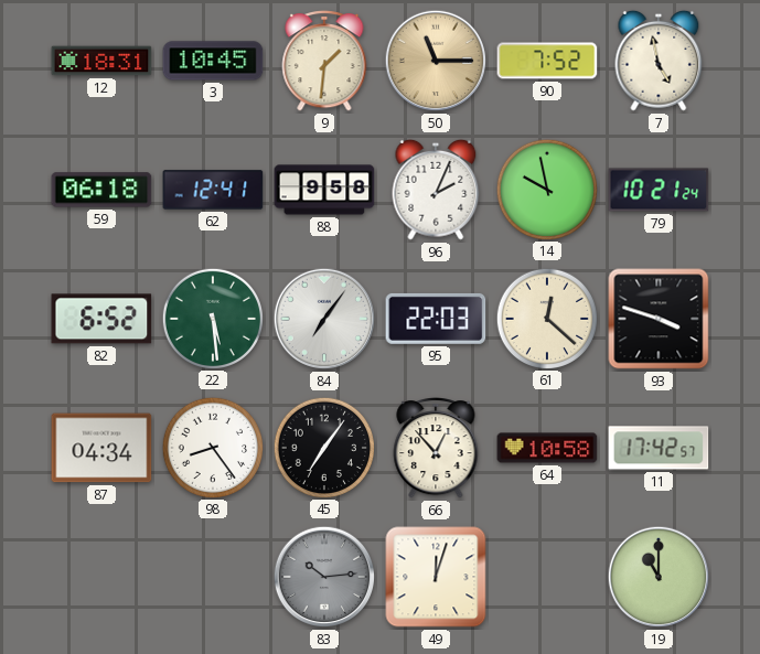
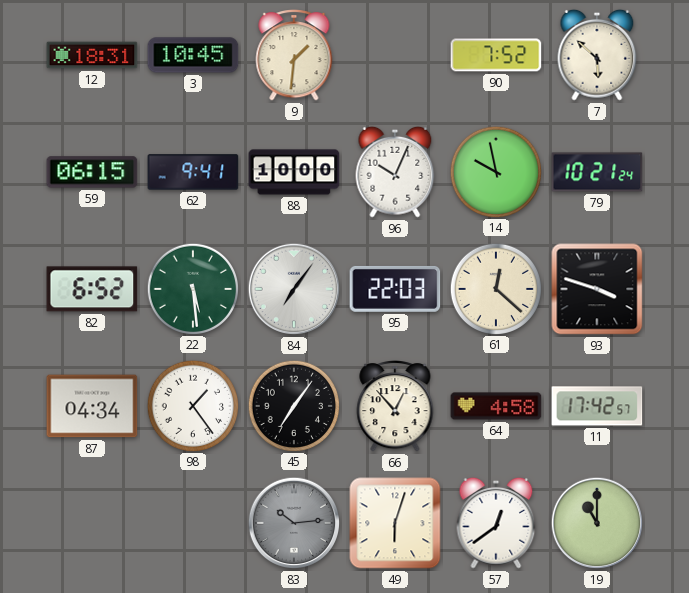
50: 11:15 -> none (436, 61)
7: 4:58 -> 5:52 (597, 55)
59: 06:18 -> 06:15 (92, 172)
62: 12:41 -> 9:41 (193, 172)
88: 9:58 -> 10:00 (294, 172)
96: 2:04 -> 10:04 (395, 172)
98: 8:24 -> 1:24 (192, 405)
64: 10:58 -> 4:58 (496, 406)
49: 12:03 -> 6:03 (395, 523)
57: none -> 12:39 (496, 523)
